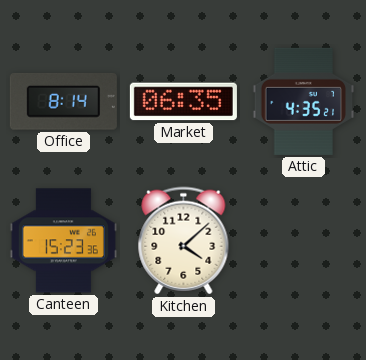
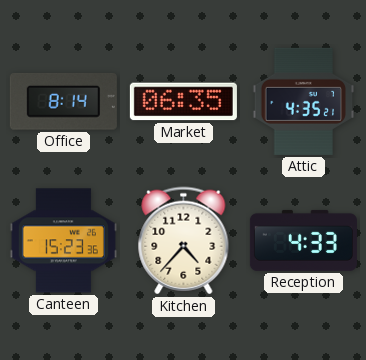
Kitchen: 4:08 -> 4:37 (184, 241)
Reception: none -> 4:33 (303, 240)
